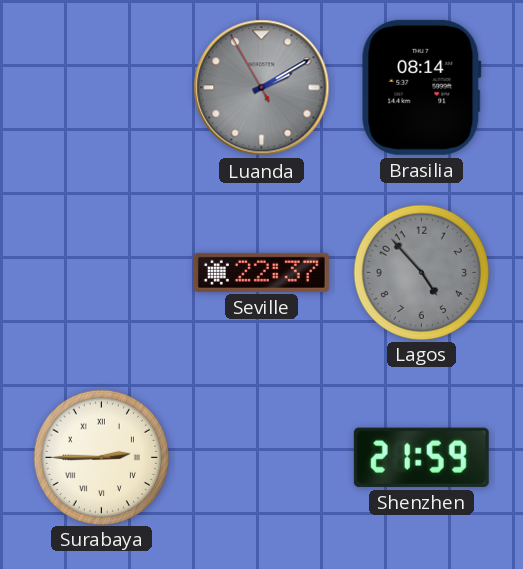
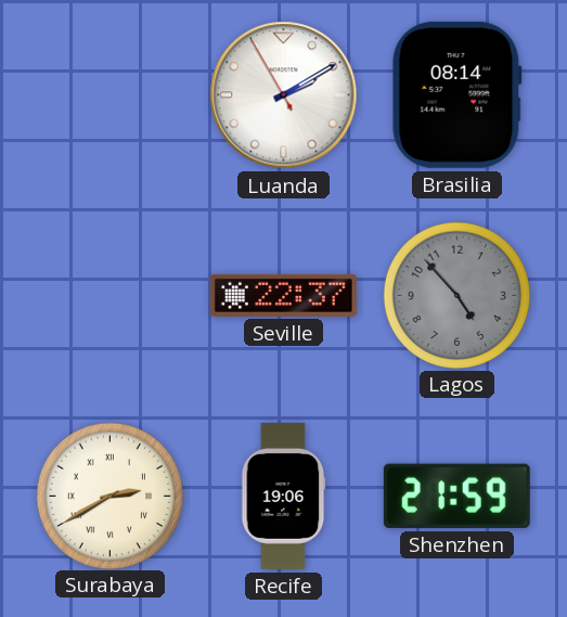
Luanda dial: grey -> white (284, 95)
Surabaya: 2:45 -> 2:40 (109, 496)
Recife: none -> 19:06 (284, 496)
